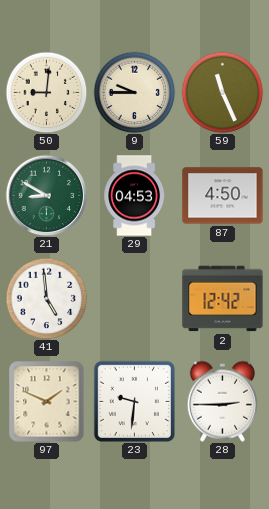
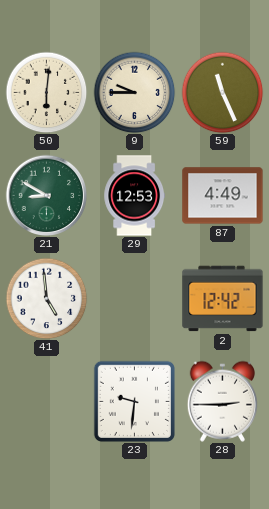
50: 9:01 -> 6:01 (46, 92)
29: 04:53 -> 12:53 (134, 196)
87: 4:50 -> 4:49 (223, 196)
97: 1:49 -> none (47, 401)
